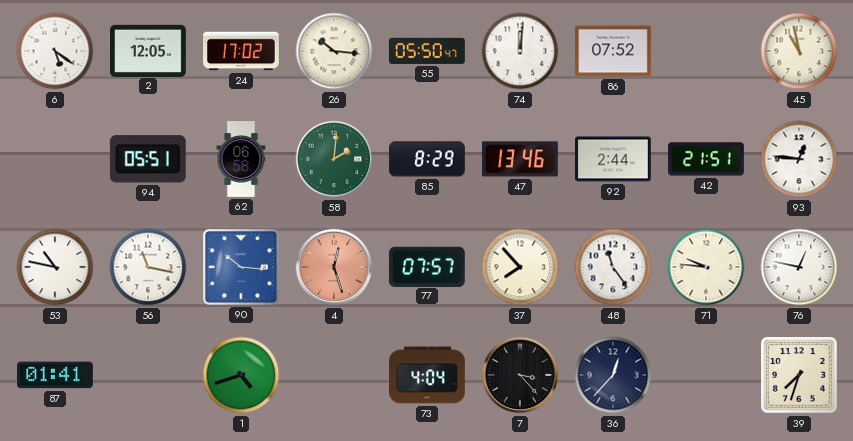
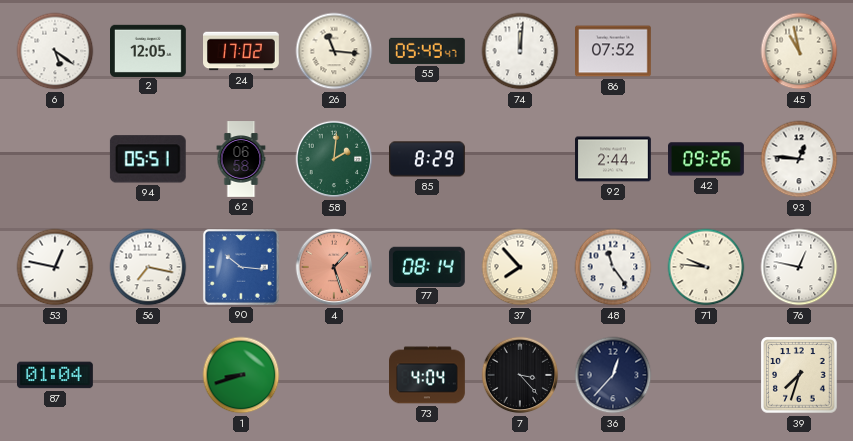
26: 10:16 -> 11:16 (334, 51)
55: 05:50 -> 05:49 (427, 51)
47: 13:46 -> none (520, 159)
42: 21:51 -> 09:26 (707, 159)
53: 10:47 -> 12:47 (55, 267)
56: 11:17 -> 7:17 (148, 267)
4: 12:27 -> 1:27 (334, 267)
77: 07:57 -> 08:14 (427, 266)
87: 01:41 -> 01:04 (56, 375)
1: 4:42 -> 8:42 (241, 375)
